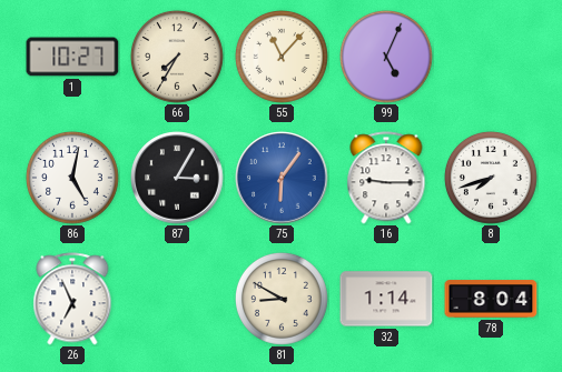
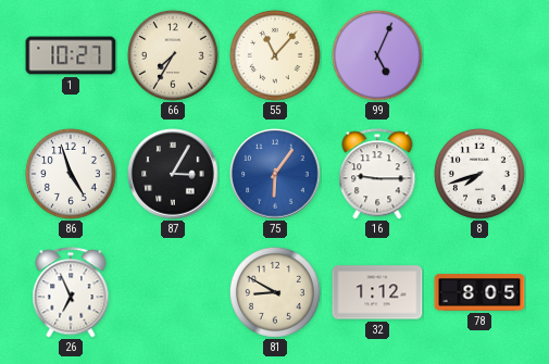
86: 5:02 -> 4:57 (72, 175)
32: 1:14 -> 1:12 (377, 292)
78: 8:04 -> 8:05 (479, 292)
